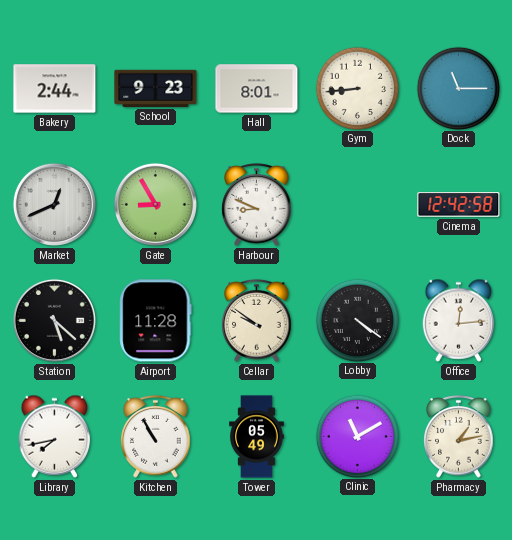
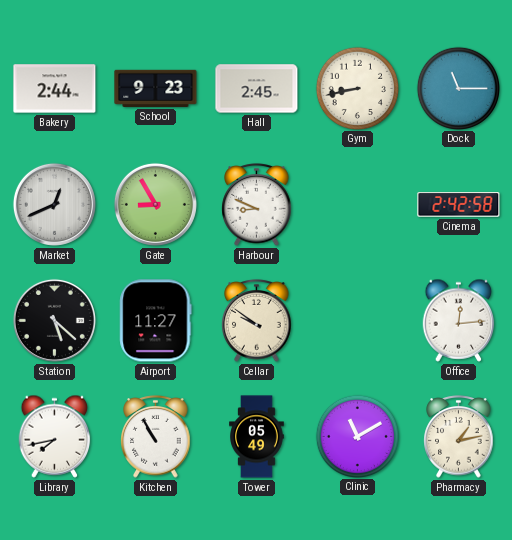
Hall: 8:01 -> 2:45 (257, 89)
Gym: 8:44 -> 8:43 (357, 88)
Cinema: 12:42 -> 2:42 (459, 205)
Airport: 11:28 -> 11:27 (156, 321)
Lobby: 4:21 -> none (357, 320)
